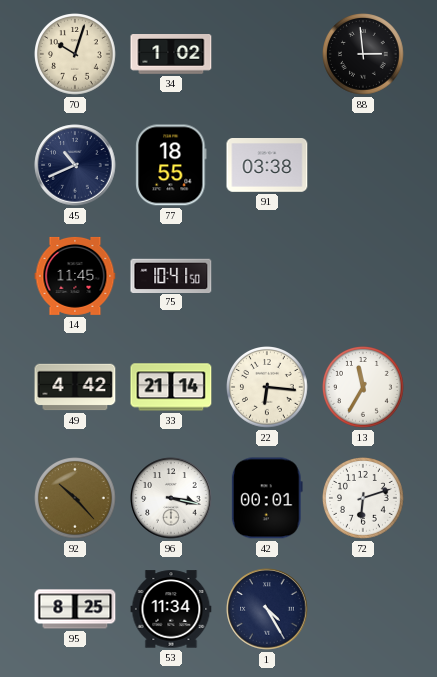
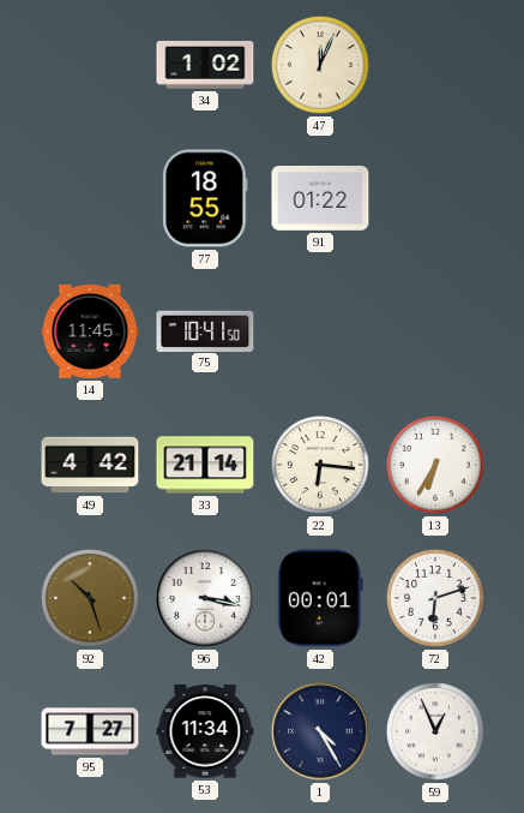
70: 10:03 -> none (76, 55)
47: none -> 12:04 (321, 66)
88: 2:59 -> none (364, 55)
45: 10:41 -> none (75, 165)
91: 03:38 -> 01:22 (320, 199)
13: 11:35 -> 6:35 (436, 466)
92: 10:23 -> 10:27 (91, 599)
95: 8:25 -> 7:27 (90, 731)
59: none -> 12:56 (436, 733)
